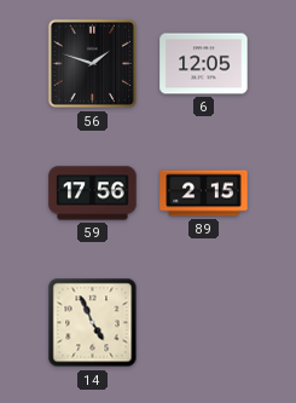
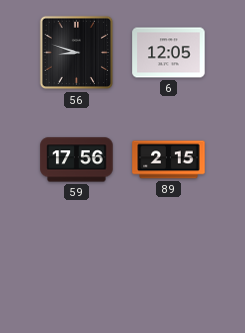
56: 1:48 -> 8:48 (77, 53)
14: 4:56 -> none (93, 323)
